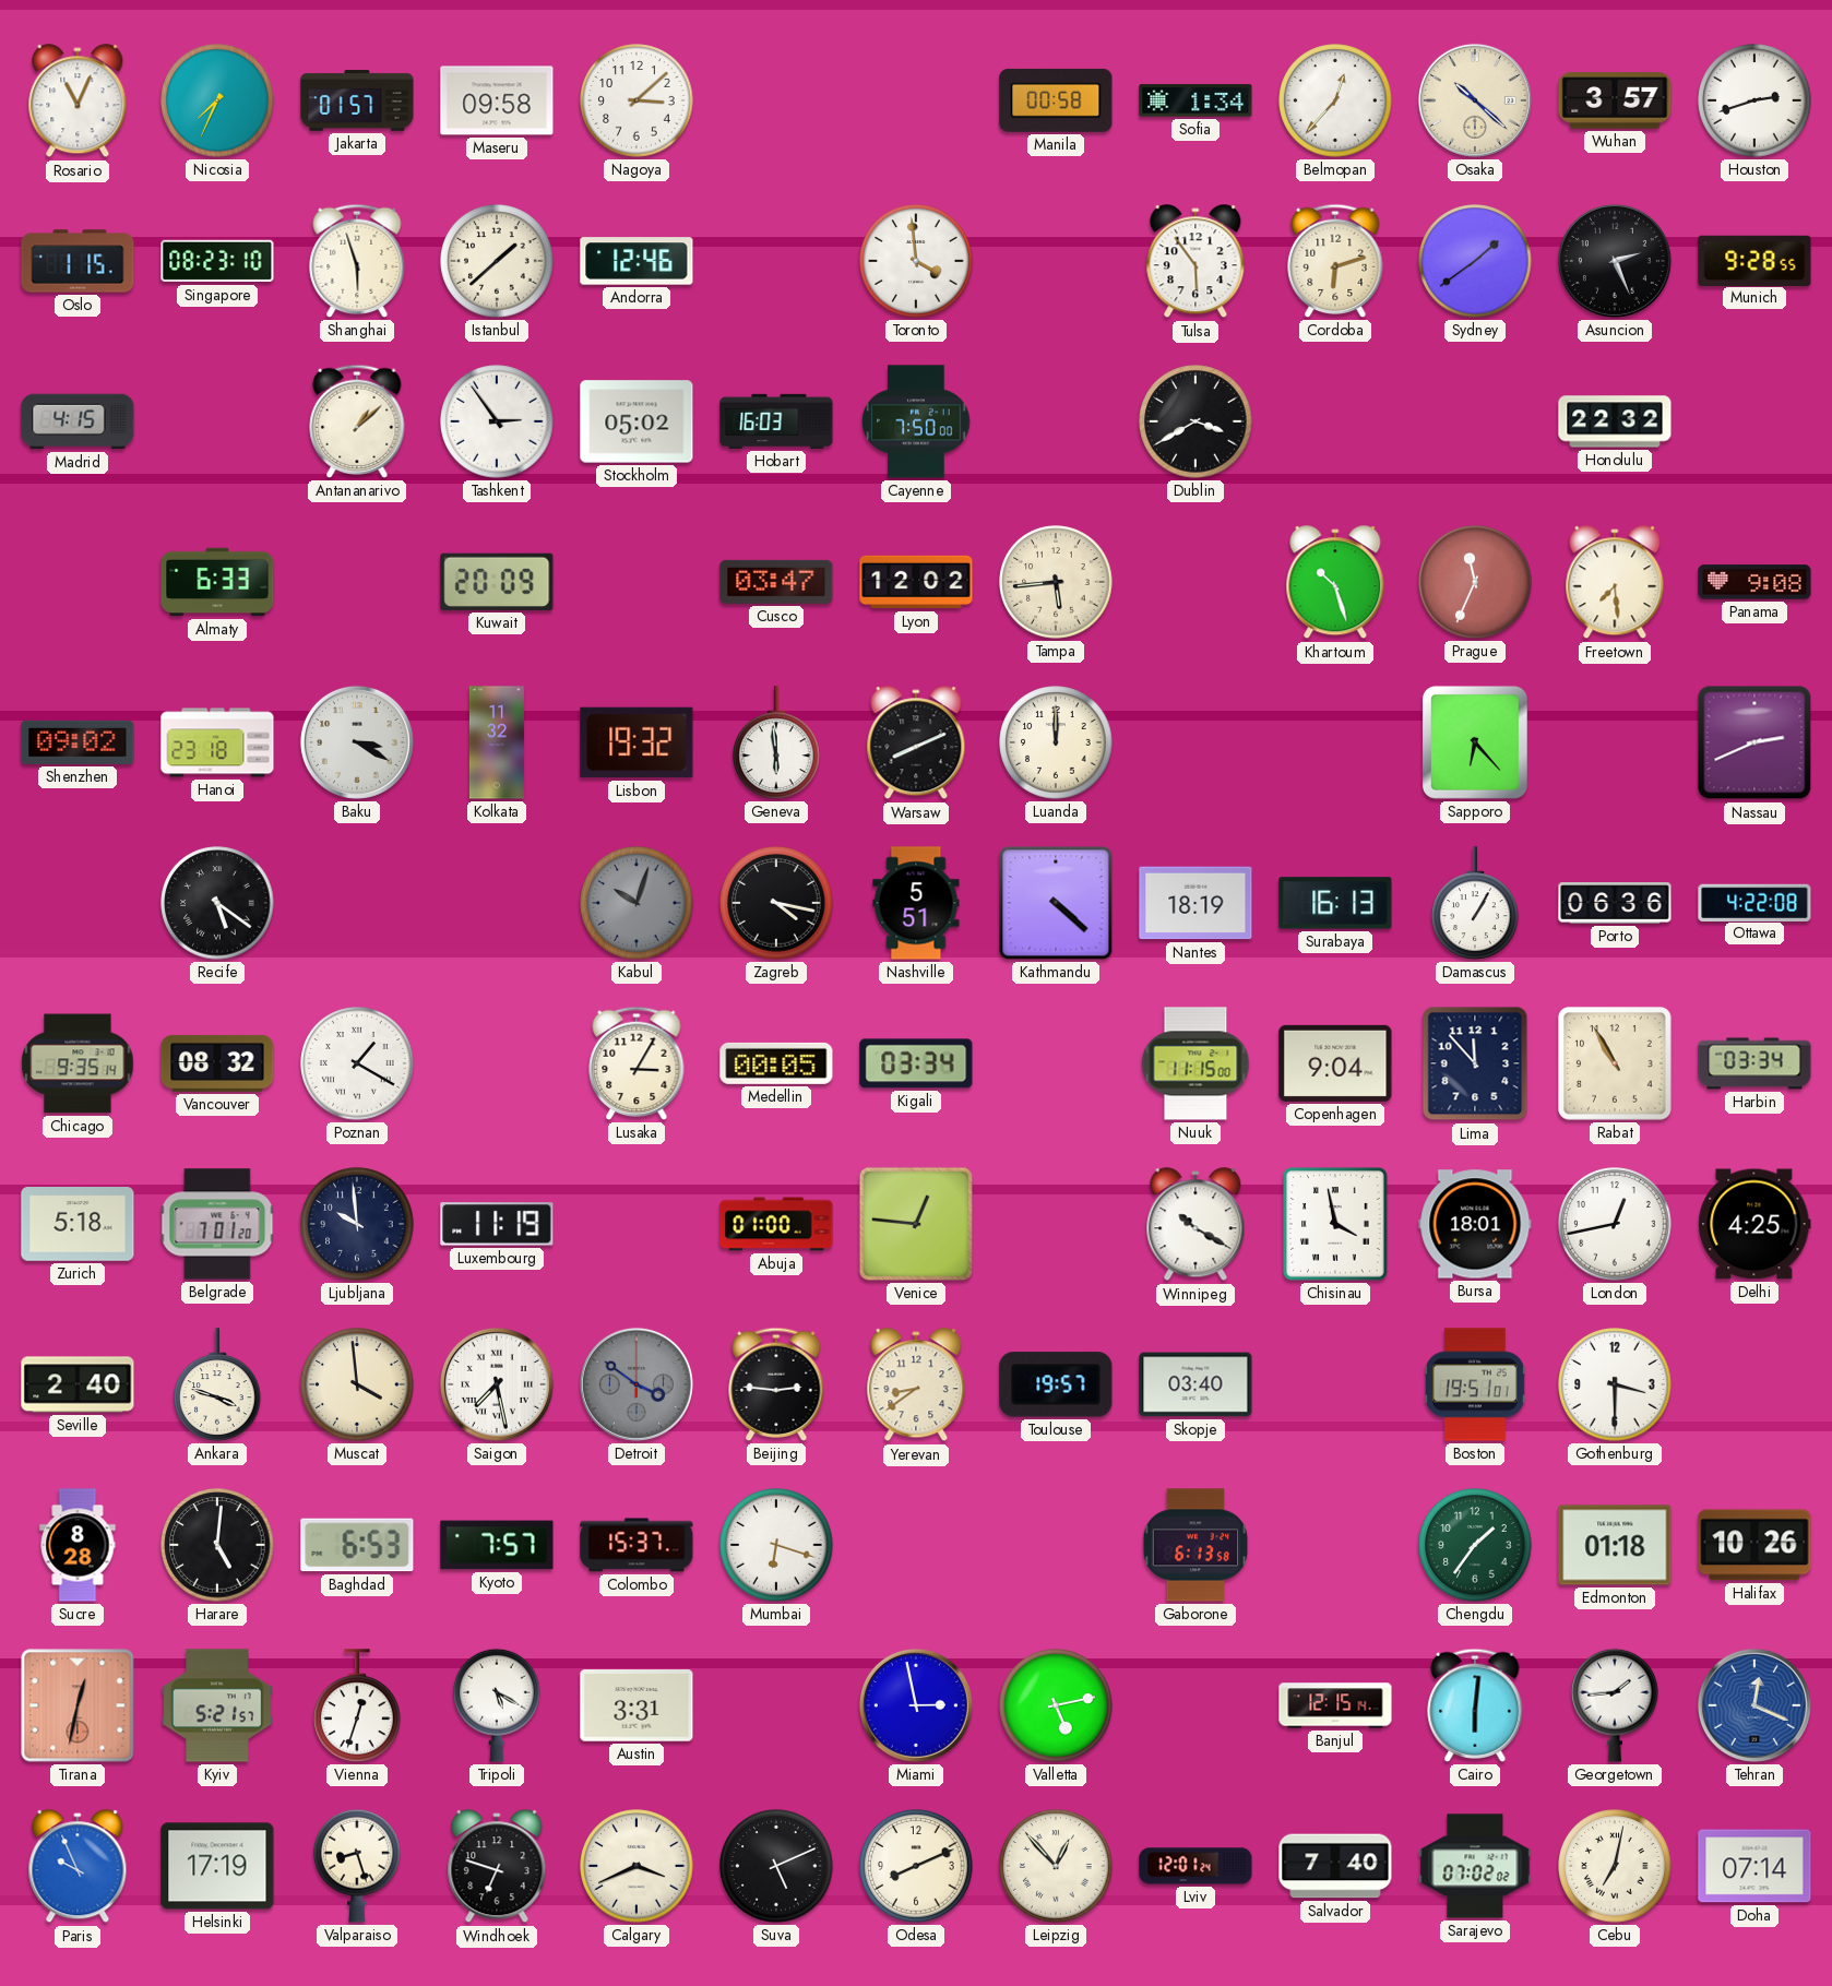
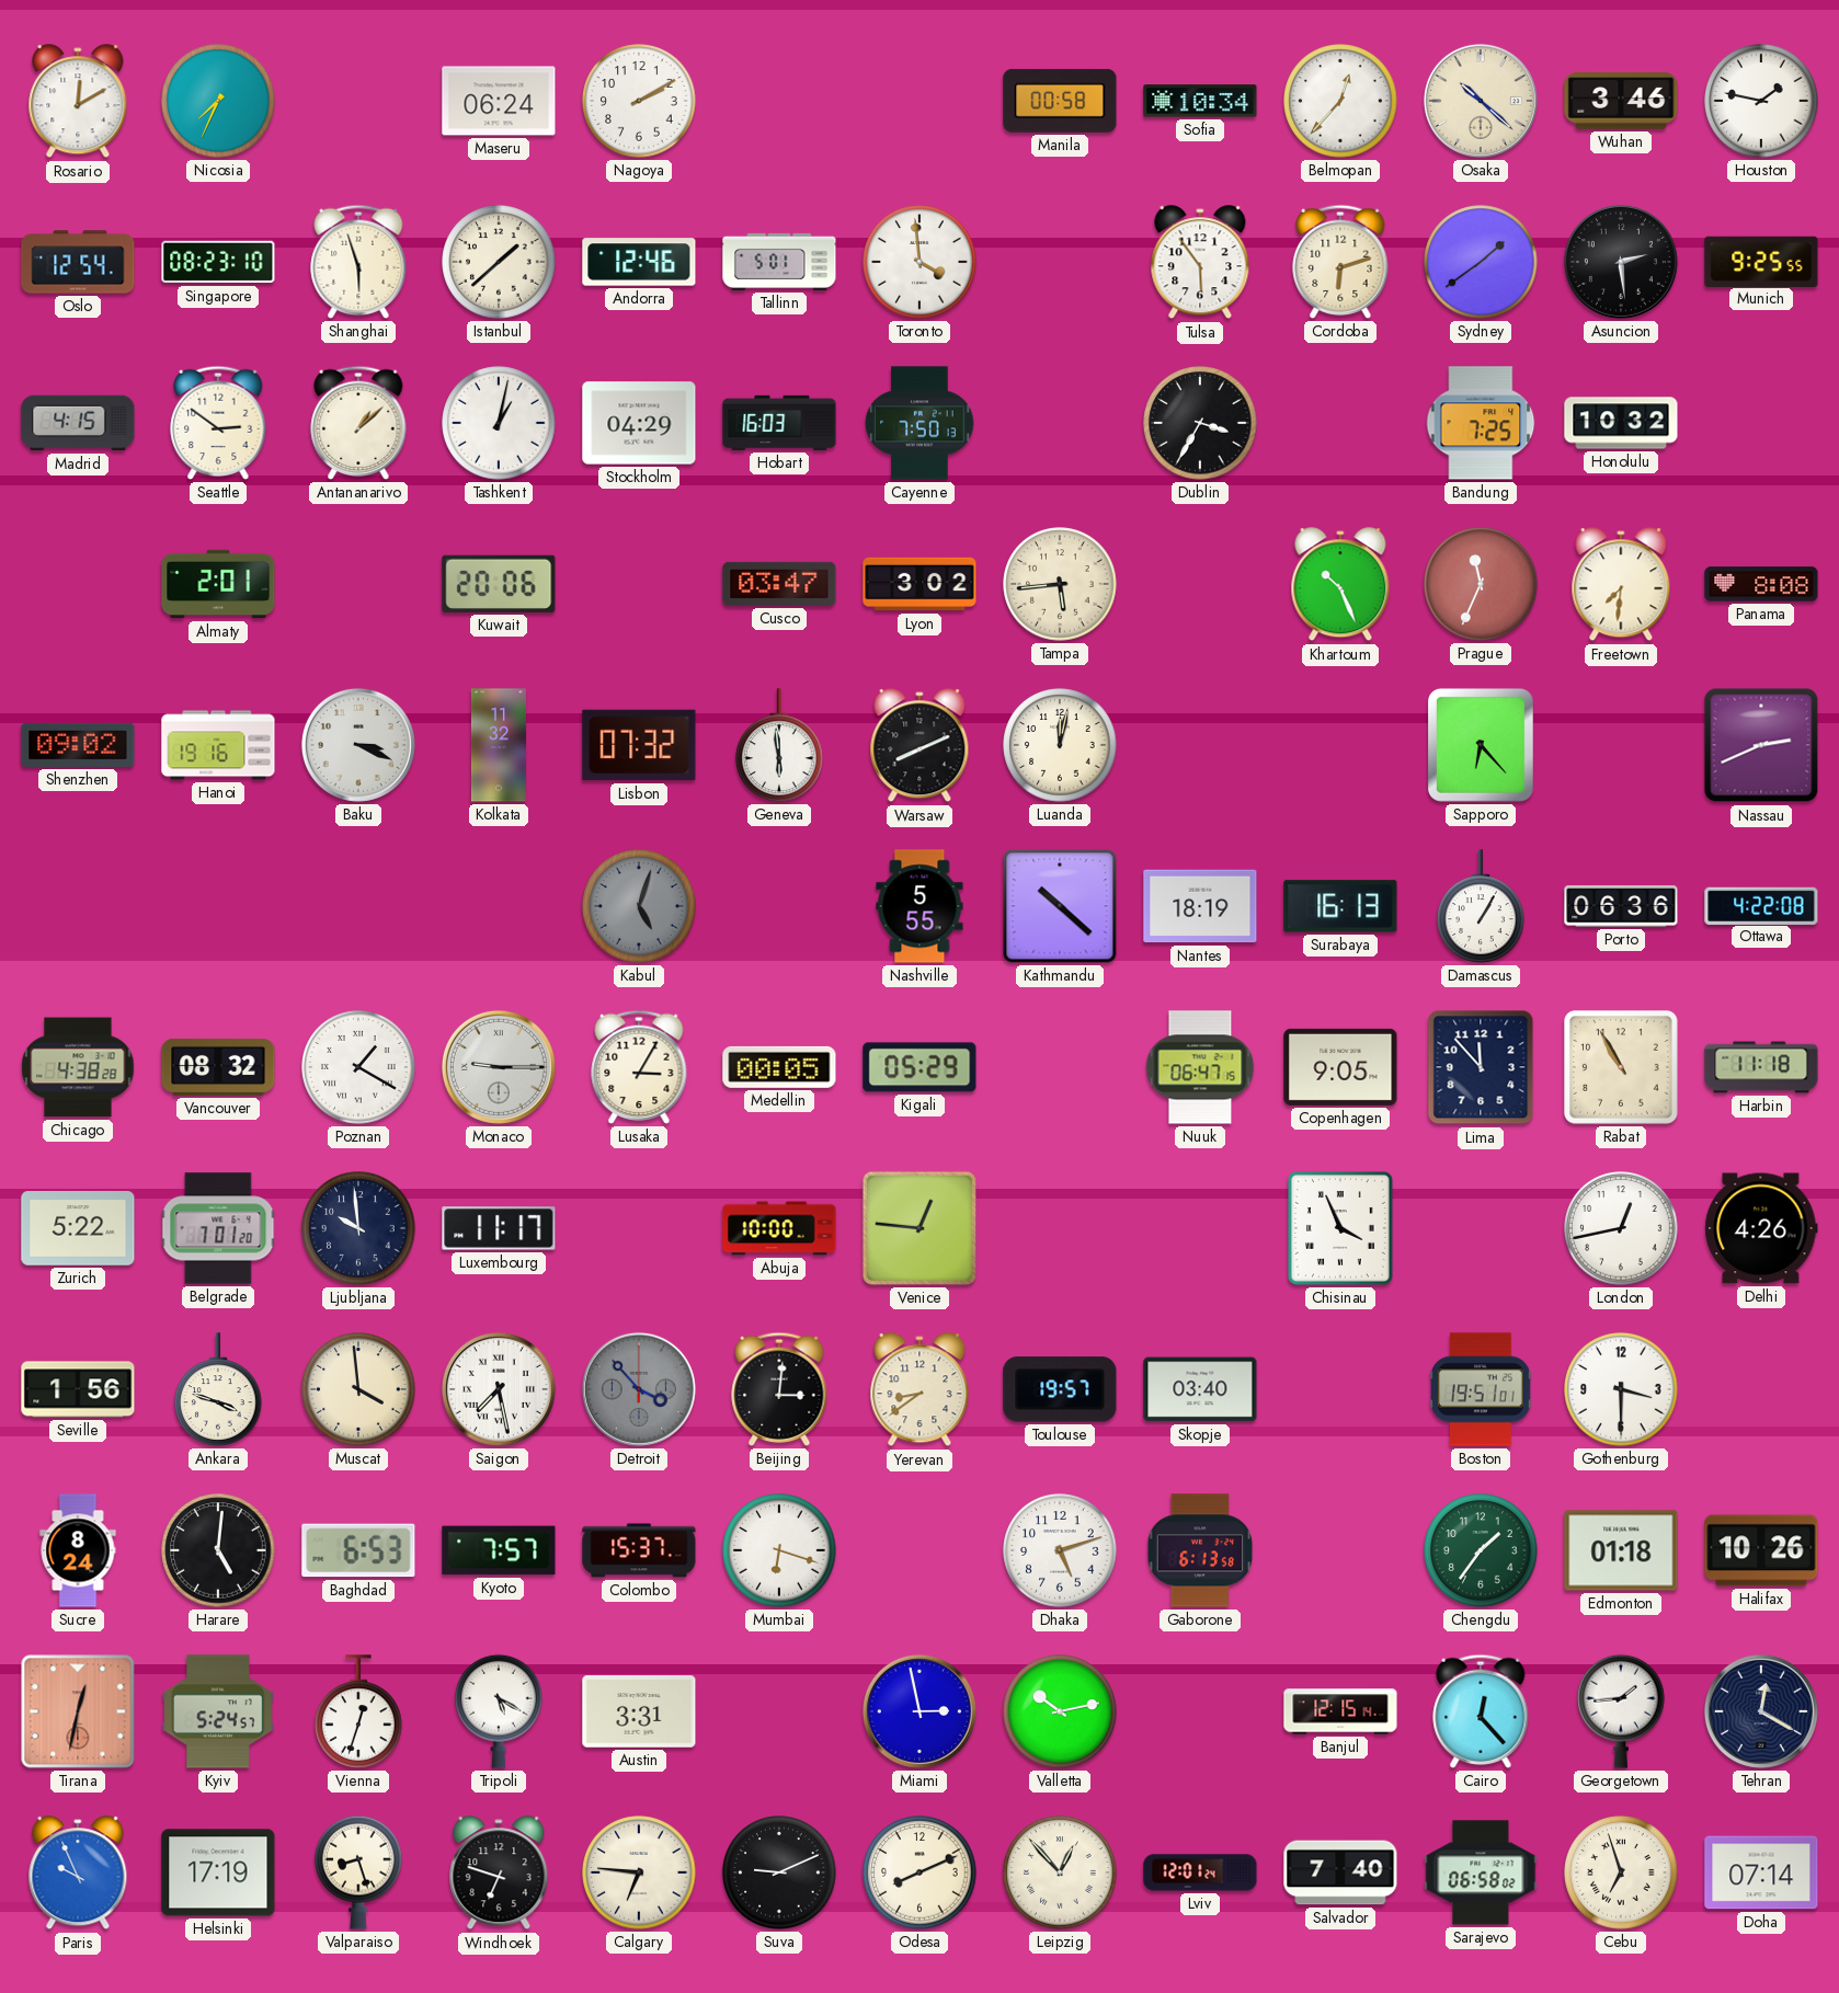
Rosario: 11:04 -> 12:10 (78, 102)
Jakarta: 01:57 -> none (357, 100)
Maseru: 09:58 -> 06:24 (499, 101)
Nagoya: 3:08 -> 2:10 (639, 101)
Sofia: 1:34 -> 10:34 (1200, 101)
Wuhan: 3:57 -> 3:46 (1621, 101)
Houston: 2:42 -> 1:47 (1761, 101)
Oslo: 1:15 -> 12:54 (78, 262)
Tallinn: none -> 5:01 (779, 262)
Asuncion: 2:26 -> 2:29 (1621, 262)
Munich: 9:28 -> 9:25 (1761, 261)
Seattle: none -> 2:51 (218, 423)
Tashkent: 2:54 -> 1:02 (499, 423)
Stockholm: 05:02 -> 04:29 (639, 423)
Cayenne: 7:50:00 -> 7:50:13 (919, 423)
Dublin: 3:40 -> 3:35 (1200, 423)
Bandung: none -> 7:25 (1481, 423)
Honolulu: 22:32 -> 10:32 (1621, 423)
Almaty: 6:33 -> 2:01 (218, 584)
Kuwait: 20:09 -> 20:06 (499, 584)
Lyon: 12:02 -> 3:02 (919, 584)
Khartoum: 10:27 -> 10:26 (1340, 585)
Freetown: 7:29 -> 7:31 (1621, 585)
Panama: 9:08 -> 8:08 (1761, 584)
Hanoi: 23:18 -> 19:16 (218, 745)
Baku: 3:20 -> 3:19 (358, 745)
Lisbon: 19:32 -> 07:32 (639, 745)
Luanda: 12:00 -> 12:02 (1060, 745)
Recife: 5:21 -> none (217, 903)
Kabul: 10:03 -> 5:03 (639, 906)
Zagreb: 4:17 -> none (776, 903)
Nashville: 5:51 -> 5:55 (919, 906)
Kathmandu: 4:22 -> 10:22 (1060, 906)
Chicago: 9:35 -> 4:38 (78, 1067)
Monaco: none -> 9:15 (499, 1067)
Kigali: 03:34 -> 05:29 (919, 1067)
Nuuk: 11:15 -> 06:47 (1200, 1067)
Copenhagen: 9:04 -> 9:05 (1340, 1067)
Harbin: 03:34 -> 11:18 (1761, 1067)
Zurich: 5:18 -> 5:22 (78, 1229)
Luxembourg: 11:19 -> 11:17 (499, 1228)
Abuja: 01:00 -> 10:00 (779, 1228)
Winnipeg: 10:20 -> none (1195, 1225)
Chisinau: 3:58 -> 3:56 (1340, 1228)
Bursa: 18:01 -> none (1475, 1224)
Delhi: 4:25 -> 4:26 (1761, 1228)
Seville: 2:40 -> 1:56 (78, 1389)
Detroit: 3:51 -> 3:53 (639, 1389)
Beijing: 2:46 -> 3:01 (779, 1389)
Sucre: 8:28 -> 8:24 (78, 1550)
Dhaka: none -> 5:12 (1060, 1550)
Kyiv: 5:21 -> 5:24 (218, 1711)
Valletta: 5:13 -> 10:13 (1060, 1711)
Cairo: 6:01 -> 12:23 (1481, 1711)
Tehran: 12:19 -> 12:20 (1761, 1711)
Tehran dial: blue -> navy (1761, 1711)
Calgary: 3:41 -> 6:46 (639, 1872)
Suva: 5:11 -> 9:11 (779, 1872)
Sarajevo: 07:02 -> 06:58 (1481, 1872)
Cebu: 7:02 -> 6:57 (1621, 1872)
